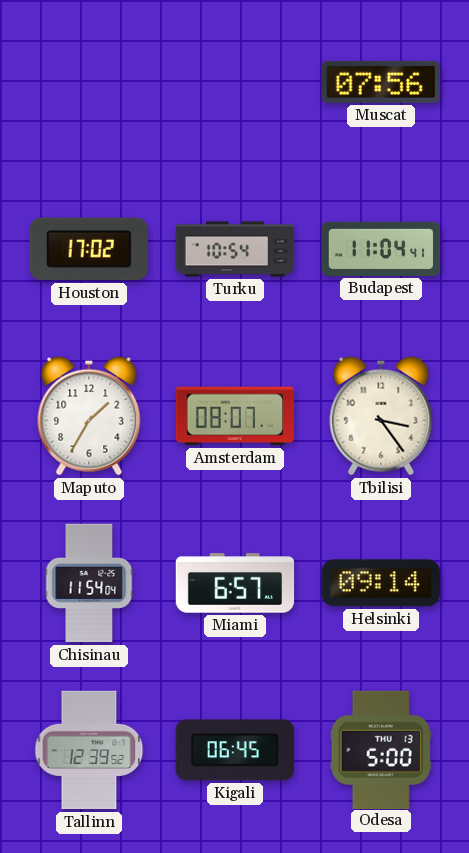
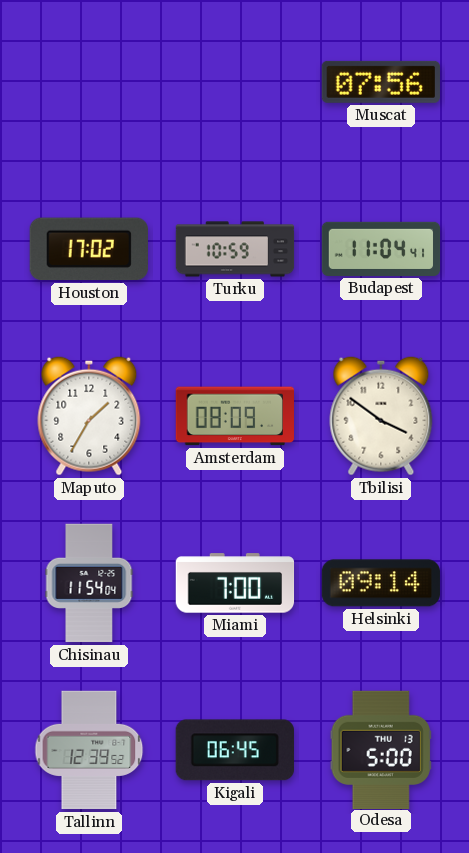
Turku: 10:54 -> 10:59 (235, 249)
Amsterdam: 08:07 -> 08:09 (234, 416)
Tbilisi: 3:24 -> 3:51 (381, 416)
Miami: 6:57 -> 7:00 (235, 583)
